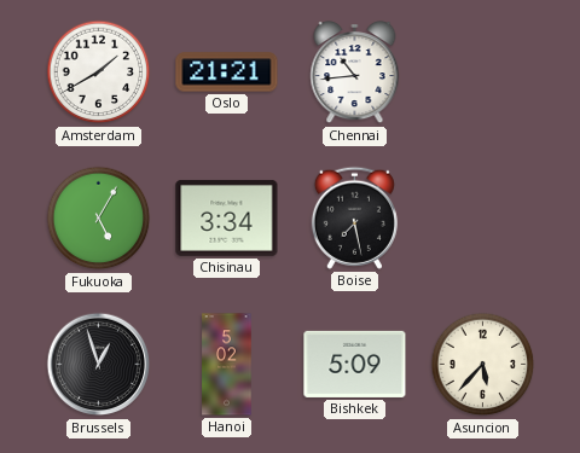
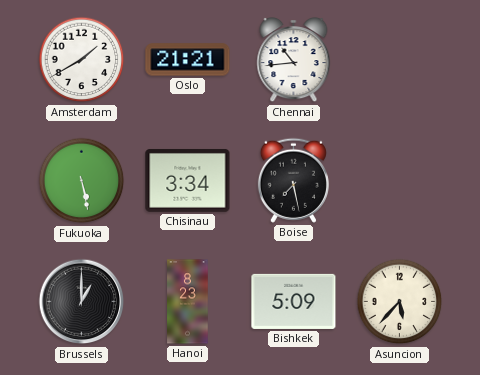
Fukuoka: 5:05 -> 5:28 (82, 181)
Brussels: 12:57 -> 1:00 (82, 302)
Hanoi: 5:02 -> 8:23 (188, 302)
